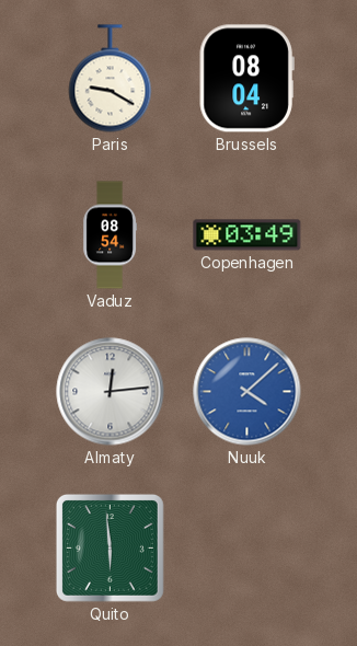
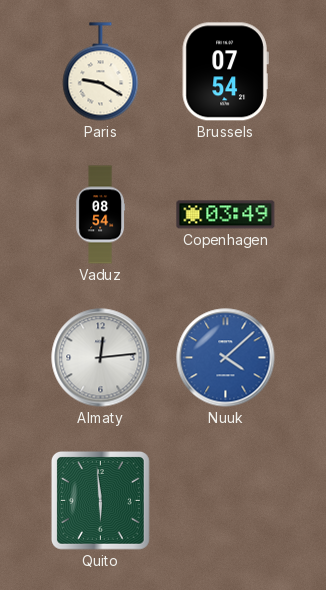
Brussels: 08:04 -> 07:54 (225, 72)
